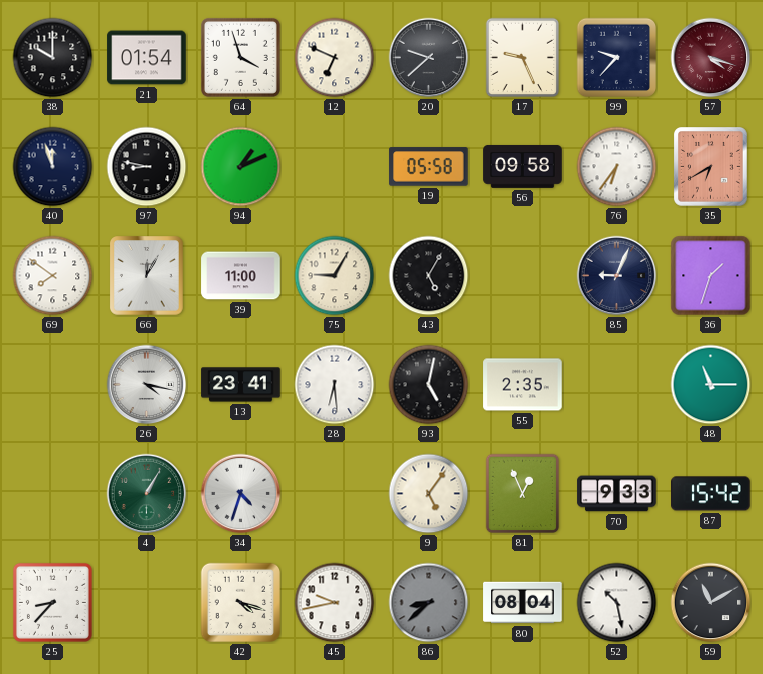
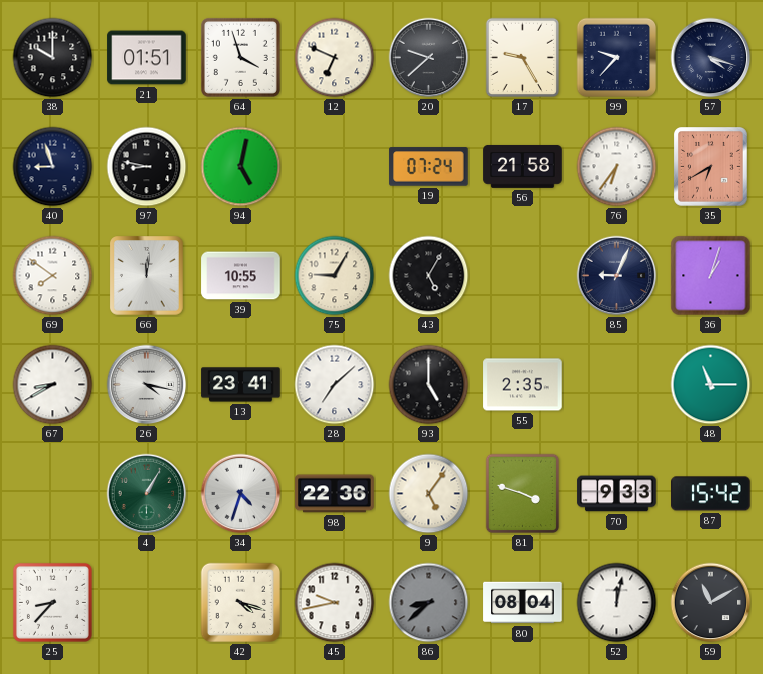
21: 01:54 -> 01:51 (147, 58)
17: 9:26 -> 9:25 (523, 58)
57 dial: burgundy -> navy (711, 58)
40: 11:57 -> 8:57 (53, 167)
94: 1:11 -> 5:02 (241, 167)
19: 05:58 -> 07:24 (429, 167)
56: 09:58 -> 21:58 (523, 166)
66: 12:05 -> 12:01 (147, 276)
39: 11:00 -> 10:55 (241, 276)
36: 1:33 -> 1:03 (711, 276)
67: none -> 8:40 (53, 385)
28: 6:29 -> 7:08 (335, 385)
93: 5:02 -> 5:00 (429, 385)
98: none -> 22:36 (335, 494)
81: 12:56 -> 3:48 (523, 494)
52: 10:28 -> 12:02 (617, 603)
